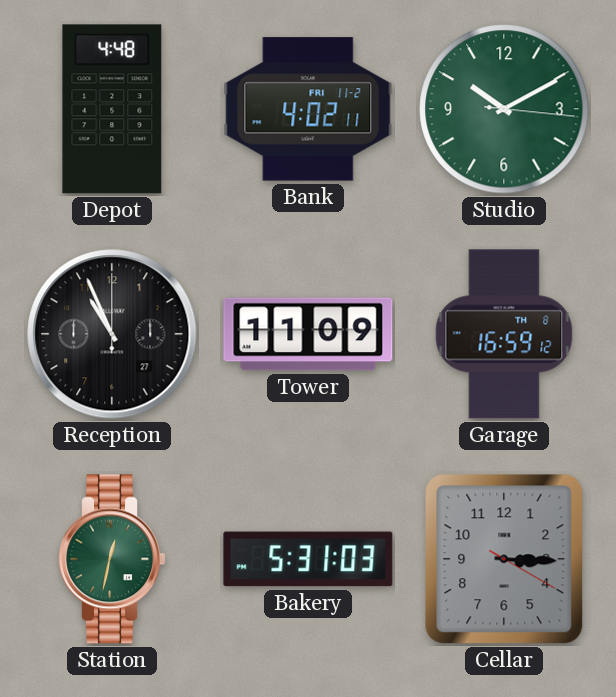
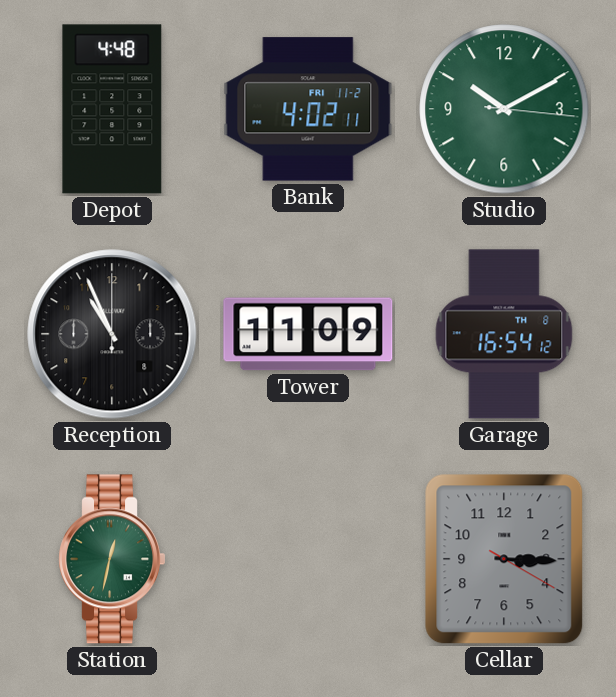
Reception date: 27 -> 8 (112, 334)
Garage: 16:59 -> 16:54 (504, 334)
Bakery: 5:31 -> none (308, 559)
